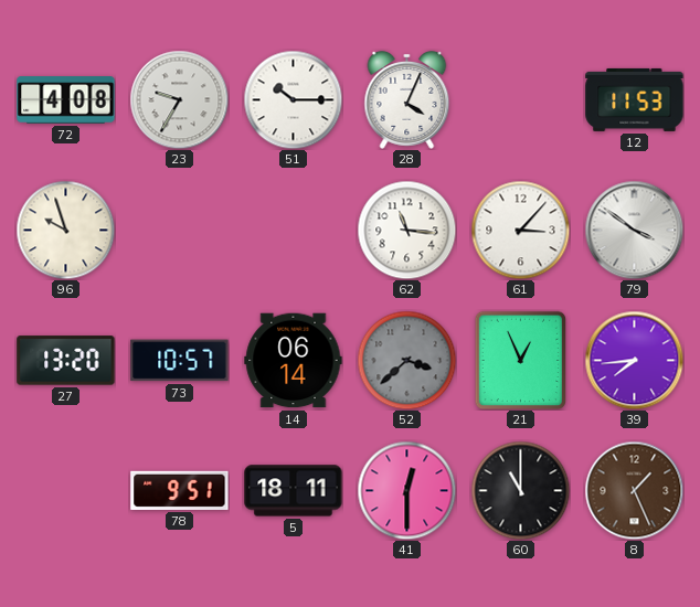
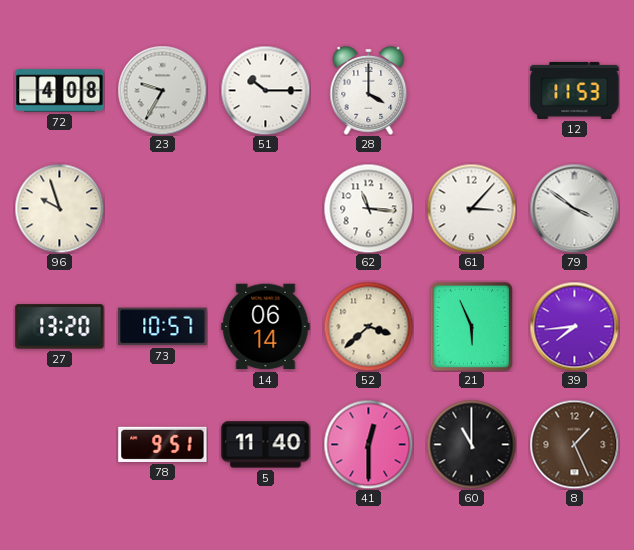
28: 4:04 -> 4:00 (369, 90)
52 dial: grey -> cream (368, 326)
21: 12:56 -> 5:56 (472, 326)
5: 18:11 -> 11:40 (266, 445)
